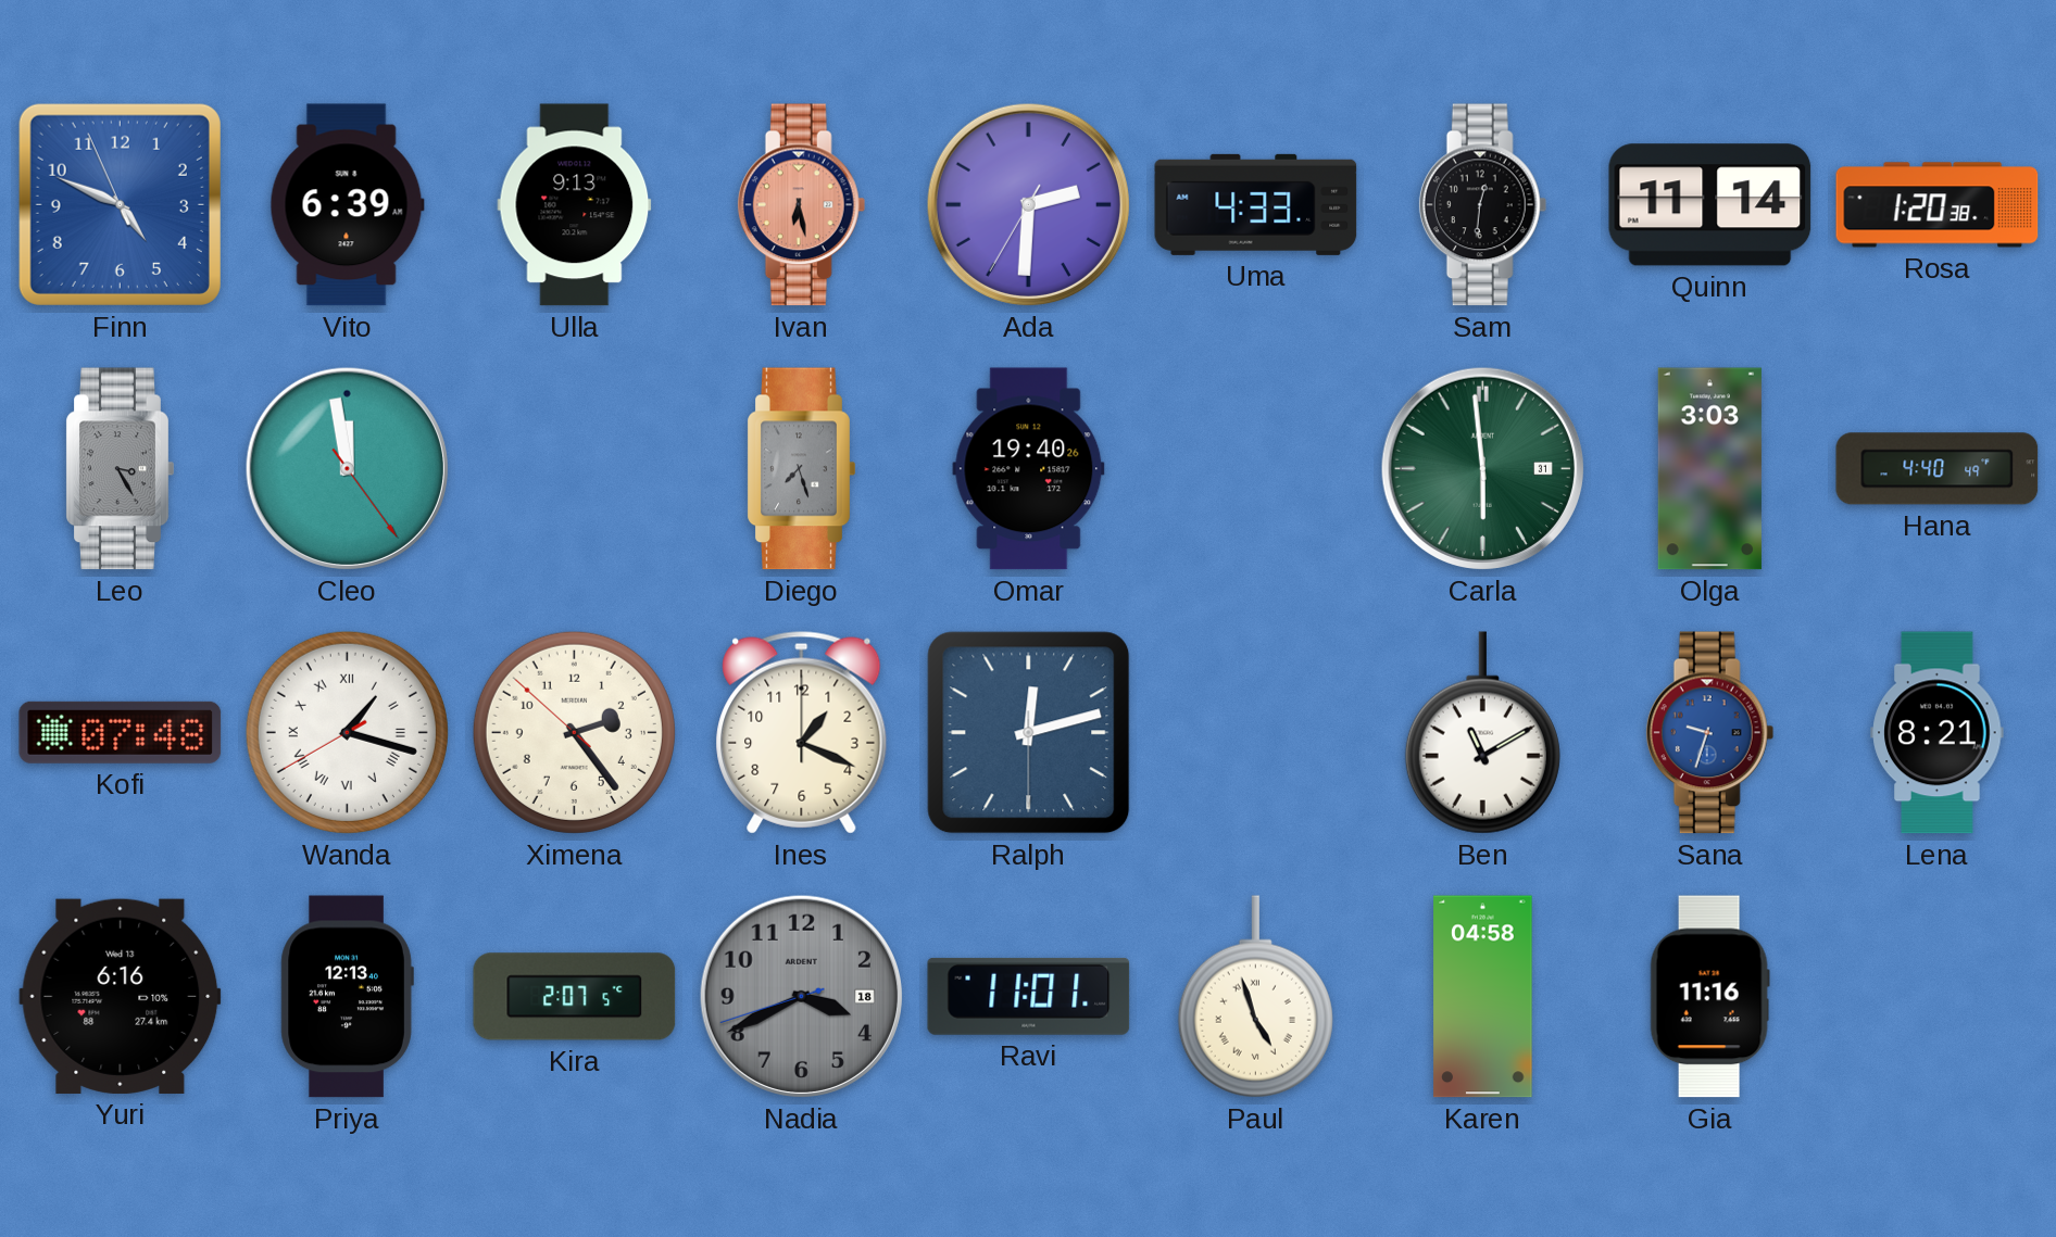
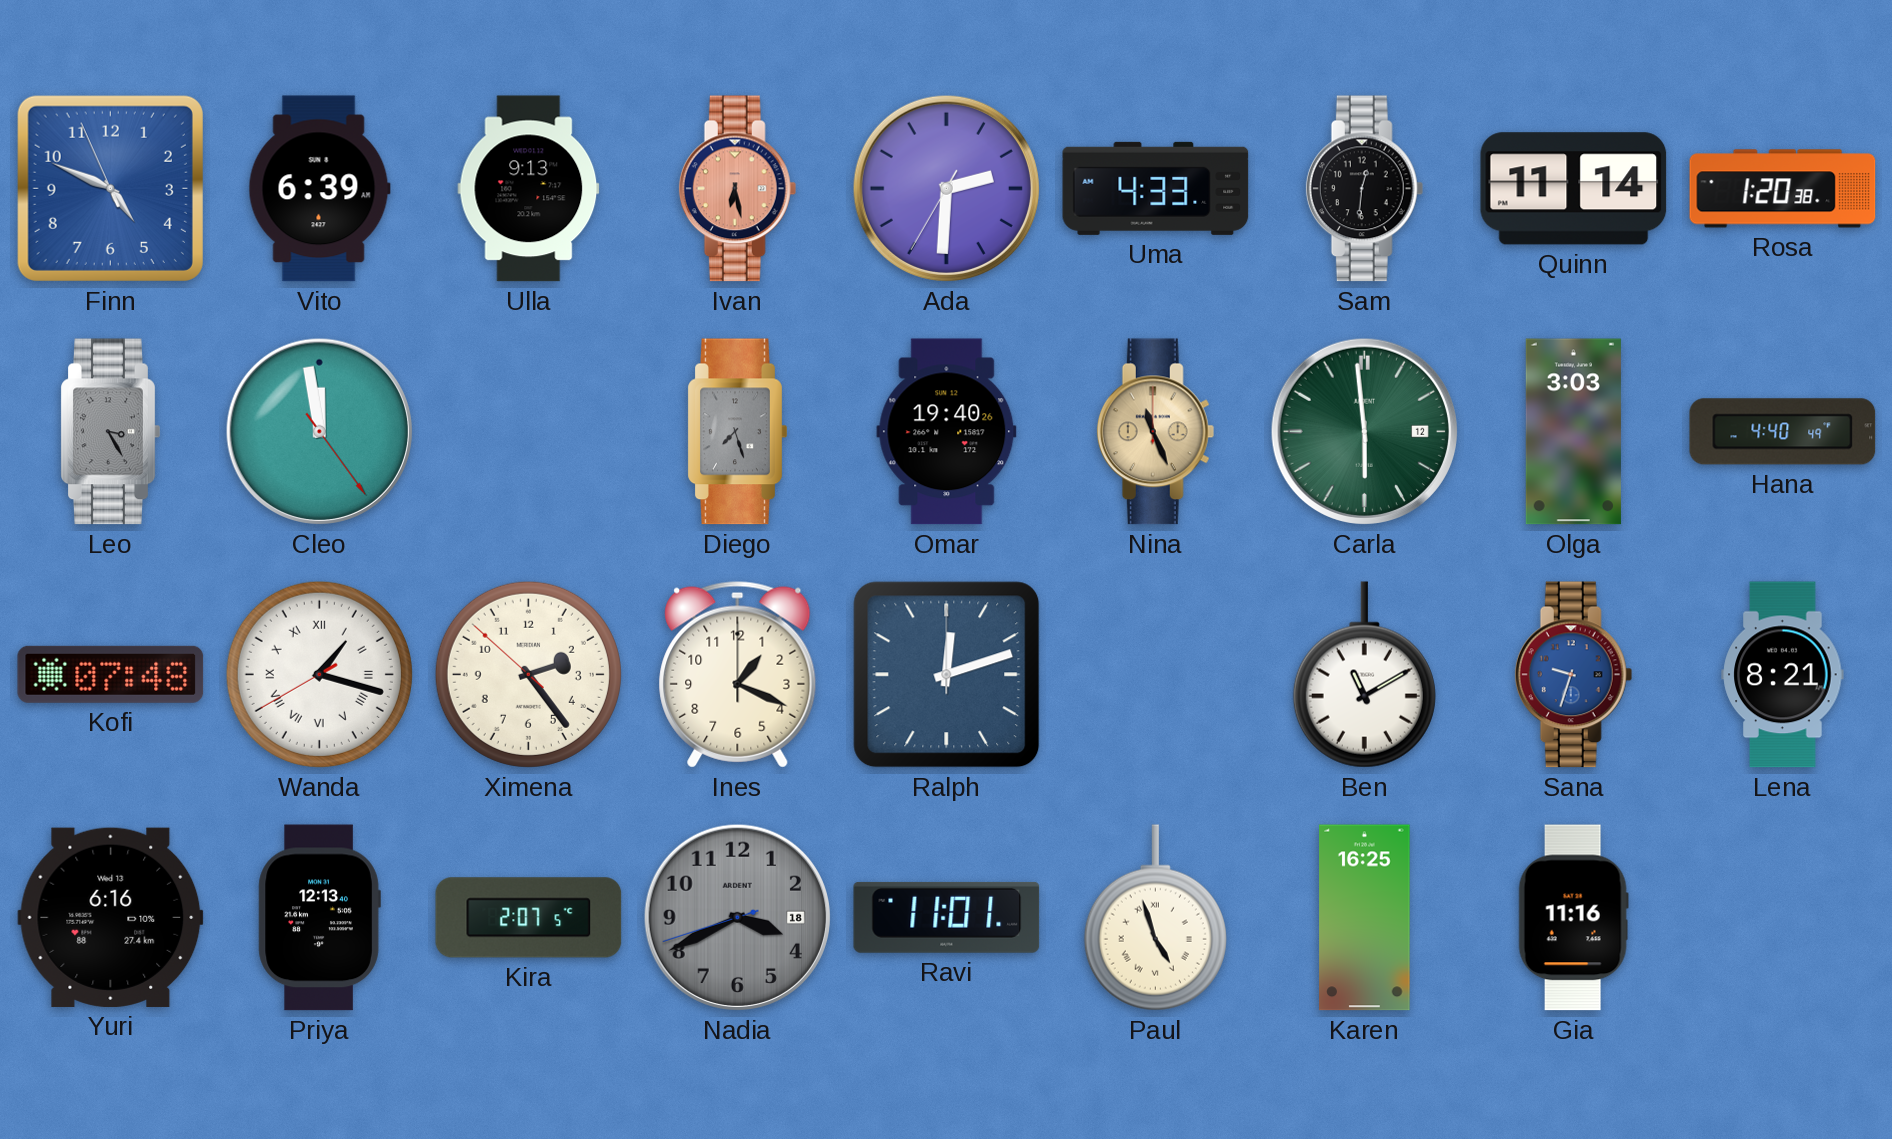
Nina: none -> 11:26 (1156, 432)
Carla date: 31 -> 12 (1364, 431)
Ralph: 12:12:30 -> 12:12:00 (947, 675)
Karen: 04:58 -> 16:25 (1365, 918)
